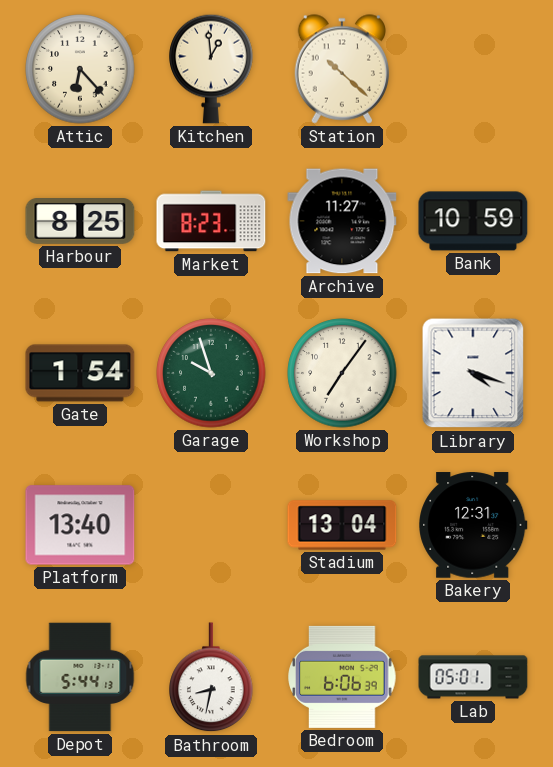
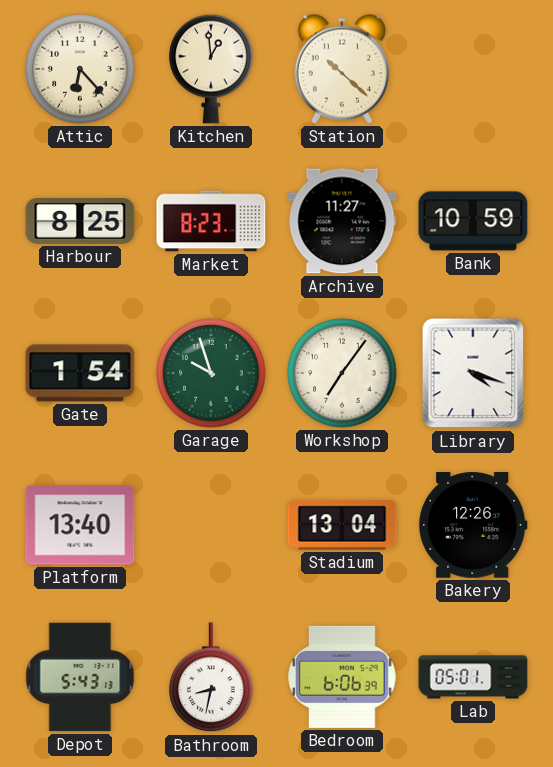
Bakery: 12:31 -> 12:26 (473, 525)
Depot: 5:44 -> 5:43 (80, 677)
